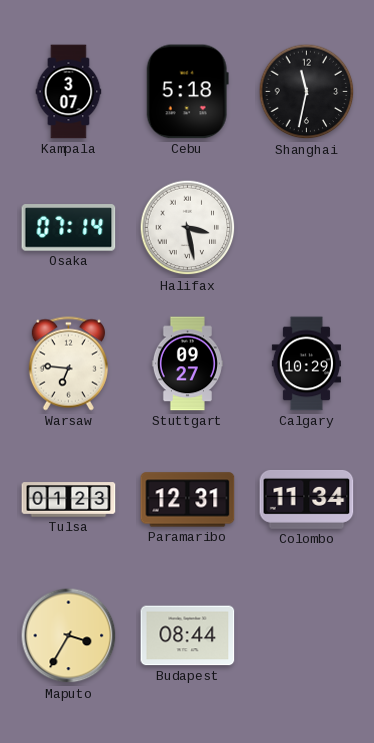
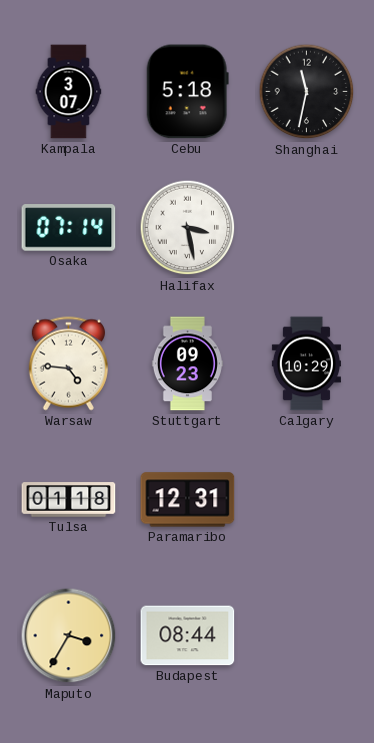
Warsaw: 6:46 -> 4:46 (68, 364)
Stuttgart: 09:27 -> 09:23 (187, 364)
Tulsa: 01:23 -> 01:18 (69, 500)
Colombo: 11:34 -> none (307, 499)
